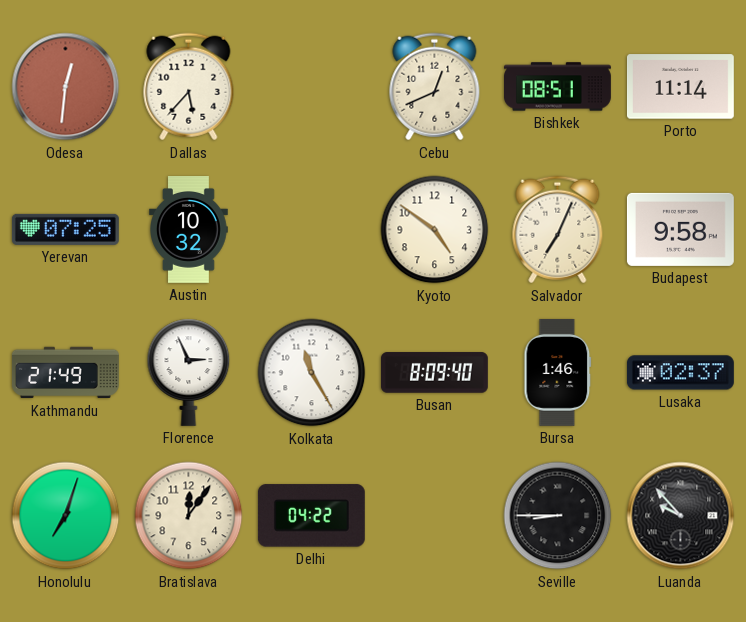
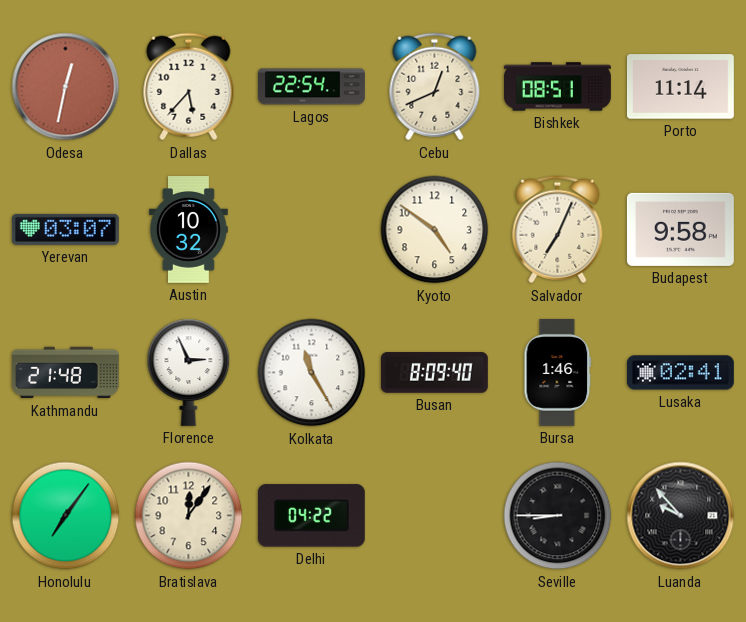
Odesa: 12:31 -> 12:32 (66, 87)
Lagos: none -> 22:54 (312, 87)
Yerevan: 07:25 -> 03:07 (65, 229)
Kathmandu: 21:49 -> 21:48 (65, 373)
Lusaka: 02:37 -> 02:41 (680, 373)
Honolulu: 7:03 -> 7:06 (66, 516)
